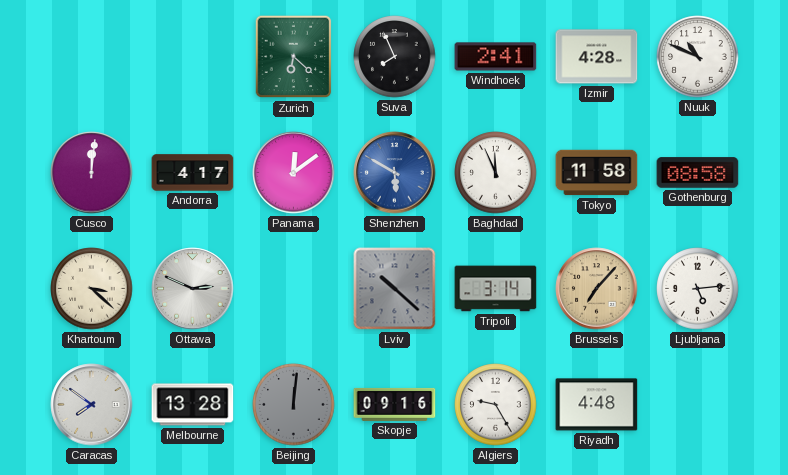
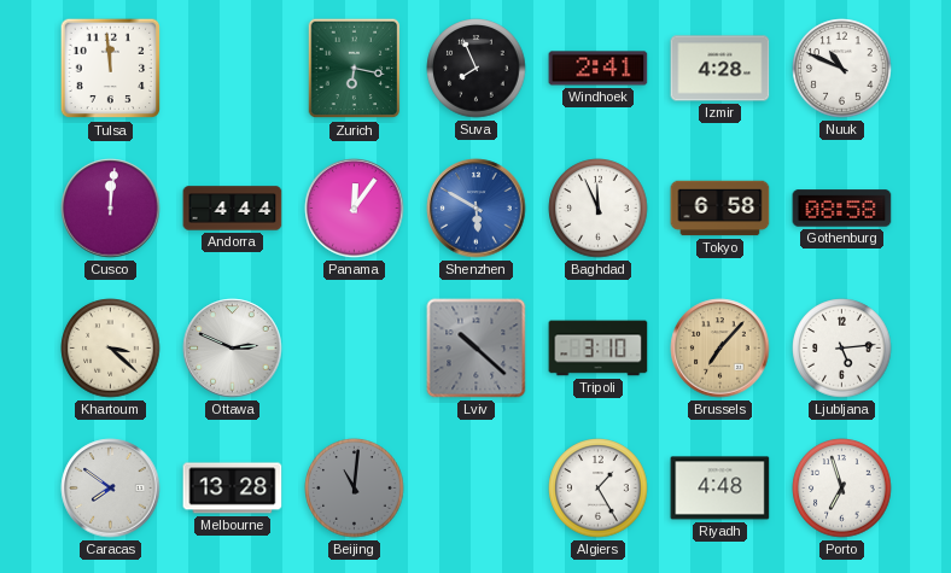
Tulsa: none -> 11:59 (111, 69)
Zurich: 6:22 -> 6:17 (355, 69)
Andorra: 4:17 -> 4:44 (233, 209)
Panama: 12:09 -> 12:06 (355, 209)
Tokyo: 11:58 -> 6:58 (720, 209)
Tripoli: 3:14 -> 3:10 (599, 349)
Beijing: 12:01 -> 11:01 (355, 489)
Skopje: 09:16 -> none (395, 404)
Algiers: 9:25 -> 1:25 (599, 489)
Porto: none -> 6:57 (842, 489)
